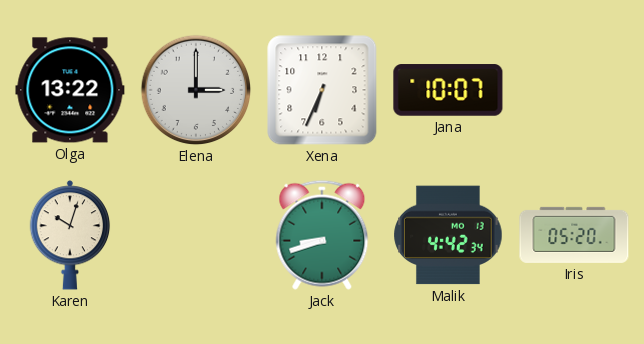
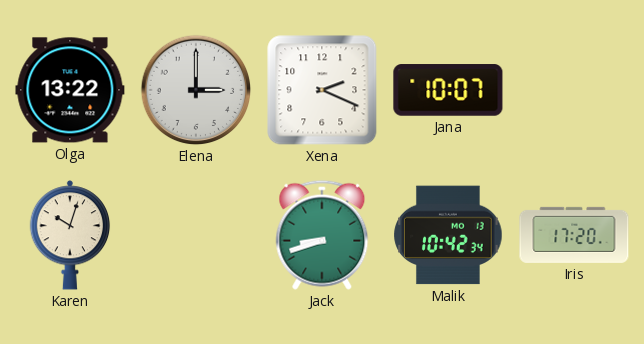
Xena: 6:34 -> 2:19 (322, 90)
Malik: 4:42 -> 10:42 (448, 235)
Iris: 05:20 -> 17:20 (574, 235)
